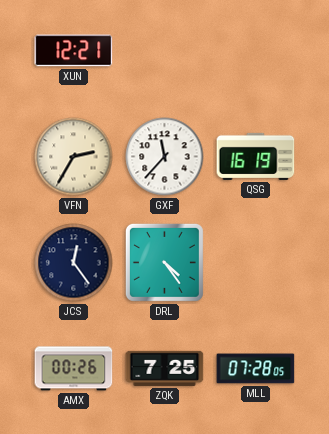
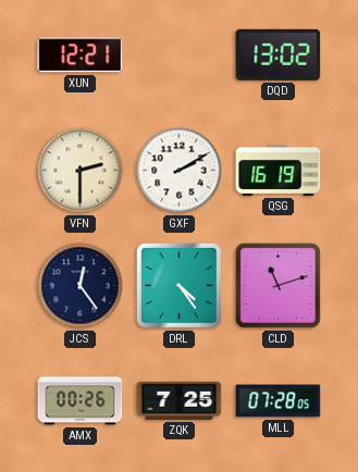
DQD: none -> 13:02 (279, 54)
VFN: 2:35 -> 2:30 (81, 171)
GXF: 11:37 -> 2:10 (180, 171)
CLD: none -> 11:12 (277, 285)
